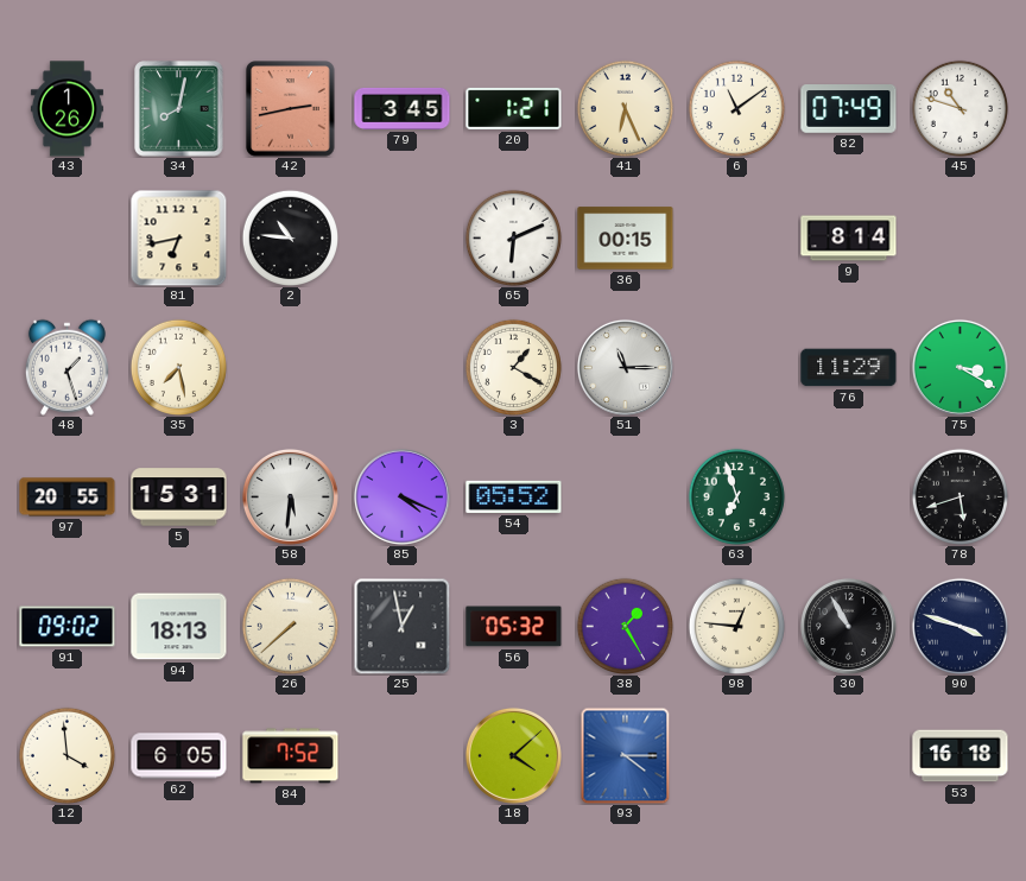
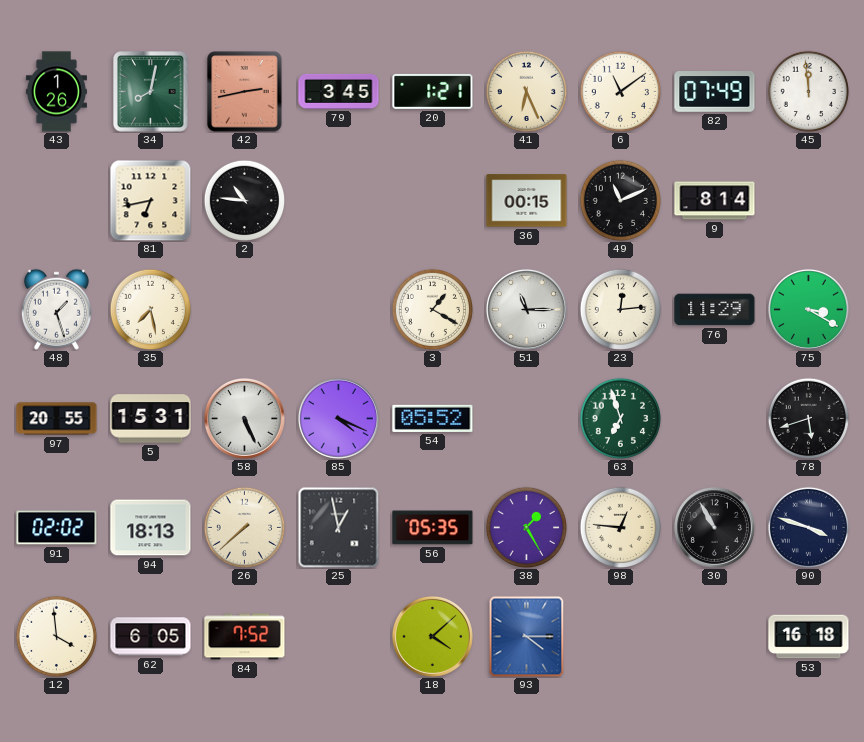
45: 10:48 -> 11:59 (808, 91)
65: 6:11 -> none (513, 237)
49: none -> 11:11 (620, 200)
23: none -> 12:14 (620, 309)
58: 5:31 -> 5:26 (244, 418)
91: 09:02 -> 02:02 (57, 528)
56: 05:32 -> 05:35 (433, 528)
